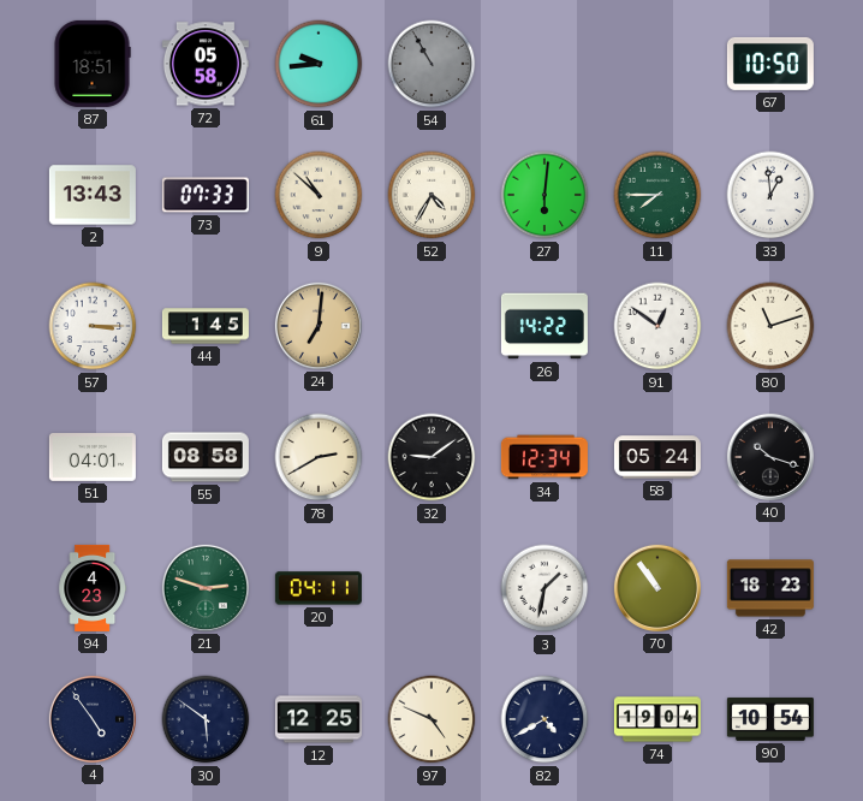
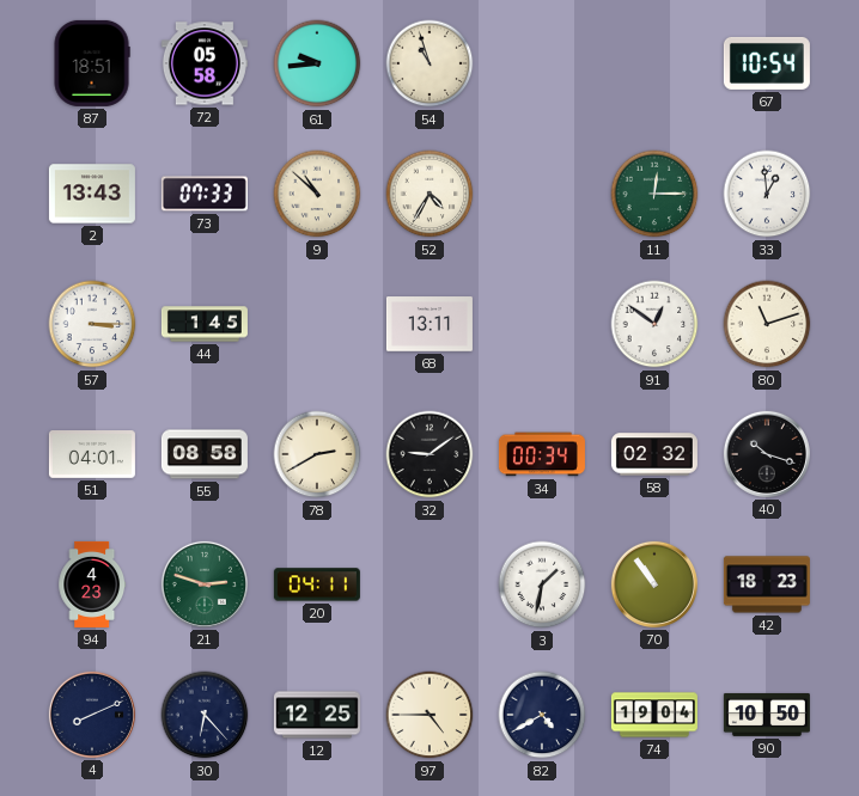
54: 10:55 -> 10:57 (429, 63)
54 dial: grey -> cream (429, 63)
67: 10:50 -> 10:54 (767, 63)
27: 6:01 -> none (544, 195)
11: 7:45 -> 12:15 (654, 194)
24: 7:01 -> none (319, 326)
68: none -> 13:11 (429, 324)
26: 14:22 -> none (544, 326)
34: 12:34 -> 00:34 (542, 454)
58: 05:24 -> 02:32 (654, 454)
4: 4:54 -> 8:11 (92, 715)
30: 5:51 -> 6:23 (205, 715)
97: 4:49 -> 4:45 (429, 715)
90: 10:54 -> 10:50 (767, 715)
